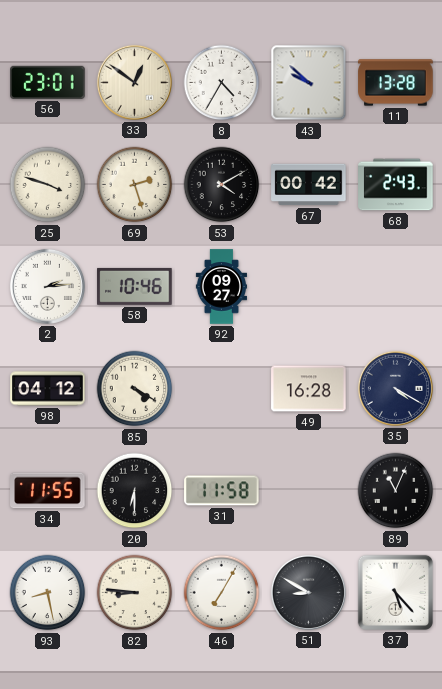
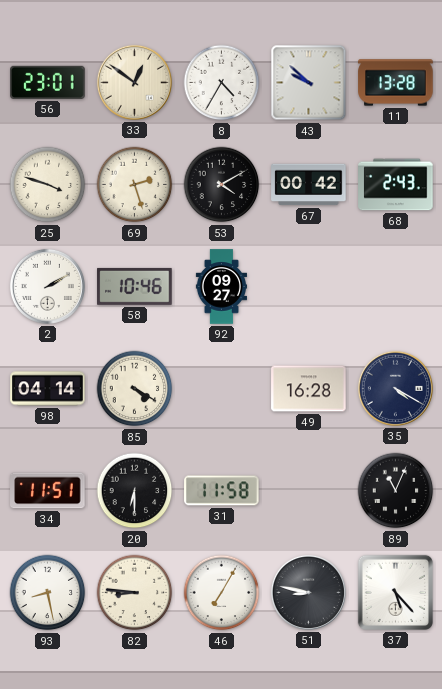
2: 2:14 -> 2:10 (47, 286)
98: 04:12 -> 04:14 (48, 389)
34: 11:55 -> 11:51 (48, 491)
51: 8:50 -> 8:47 (308, 592)
